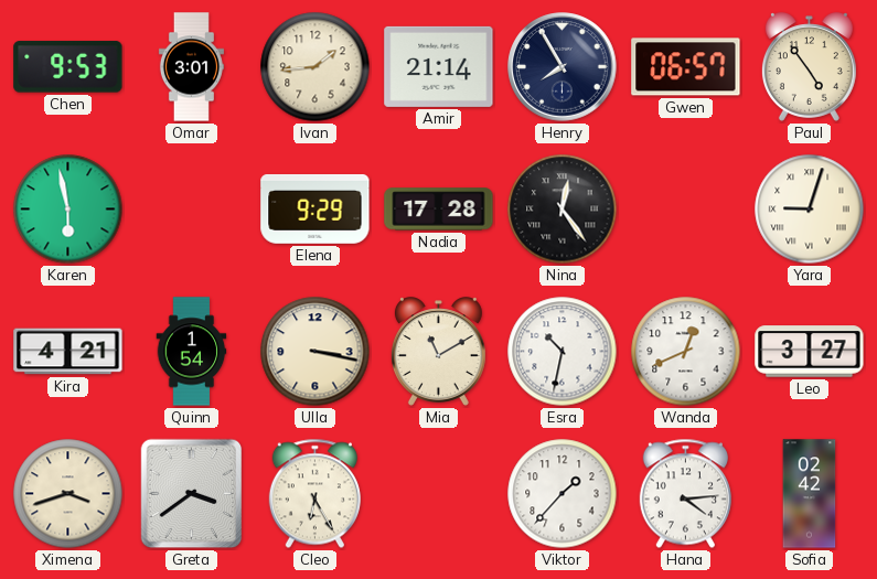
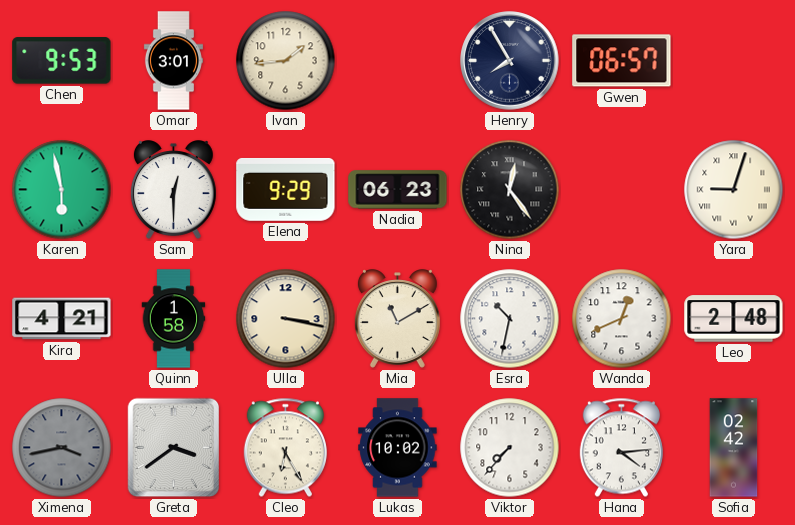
Amir: 21:14 -> none (439, 66)
Paul: 4:54 -> none (809, 67)
Sam: none -> 12:30 (173, 190)
Nadia: 17:28 -> 06:23 (398, 190)
Quinn: 1:54 -> 1:58 (174, 319)
Leo: 3:27 -> 2:48 (734, 319)
Ximena: 3:42 -> 3:43 (62, 448)
Ximena dial: cream -> grey (62, 448)
Lukas: none -> 10:02 (398, 448)
Viktor: 1:37 -> 7:37 (510, 448)
